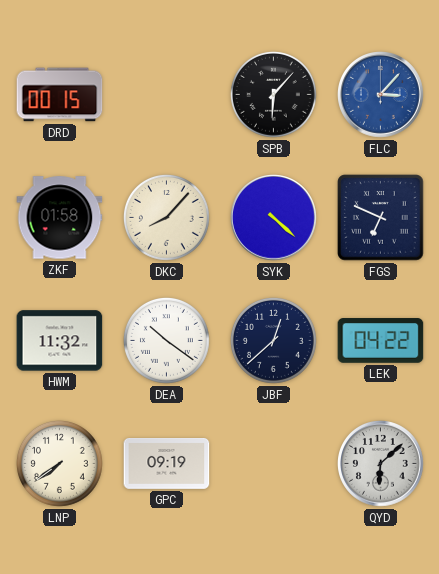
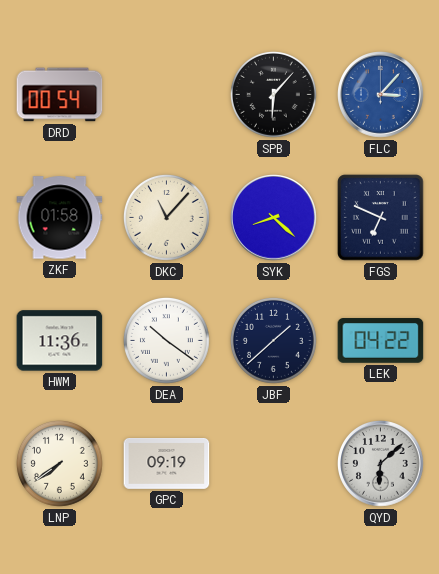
DRD: 00:15 -> 00:54 (60, 95)
DKC: 8:07 -> 11:07 (166, 217)
SYK: 4:22 -> 8:22 (274, 218)
HWM: 11:32 -> 11:36 (60, 341)
JBF: 12:38 -> 1:38 (273, 340)
